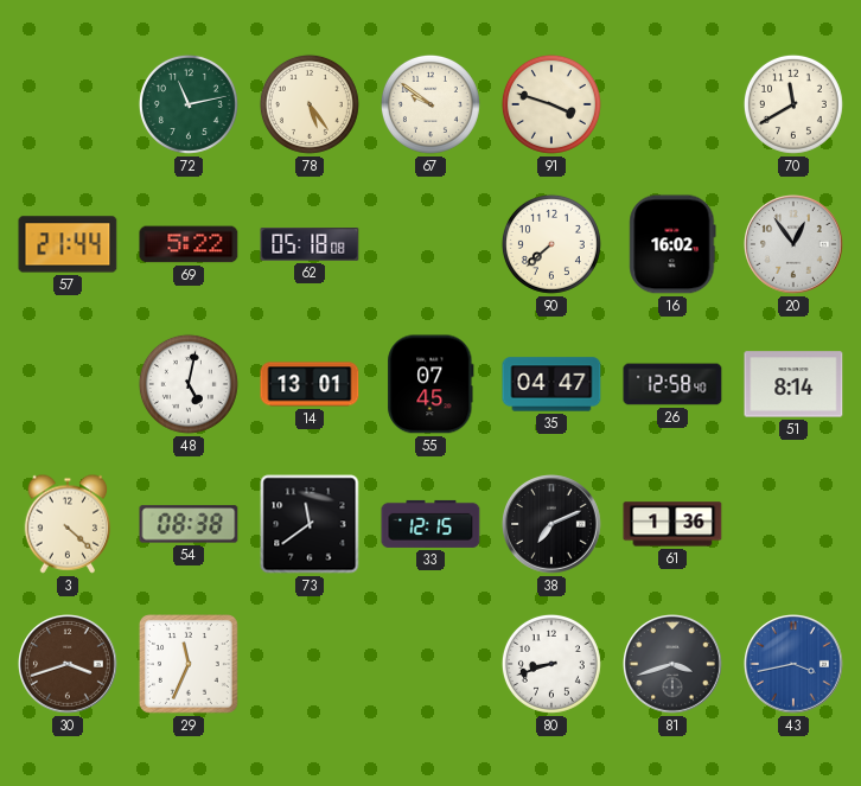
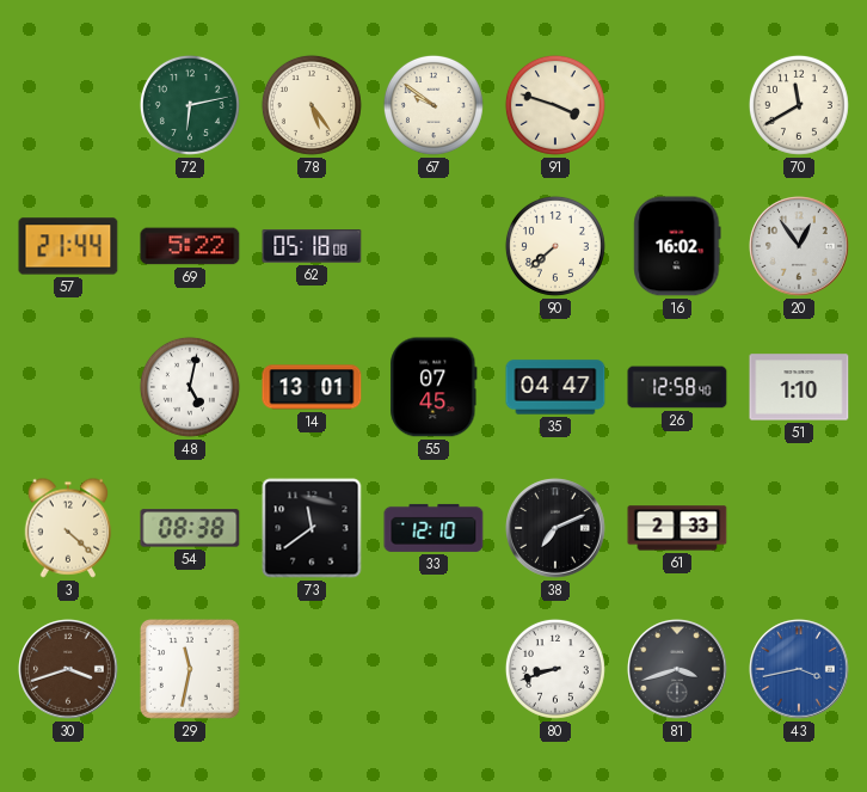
72: 11:13 -> 6:13 (190, 105)
51: 8:14 -> 1:10 (799, 387)
33: 12:15 -> 12:10 (433, 528)
61: 1:36 -> 2:33 (677, 528)
29: 11:34 -> 11:32 (190, 669)
